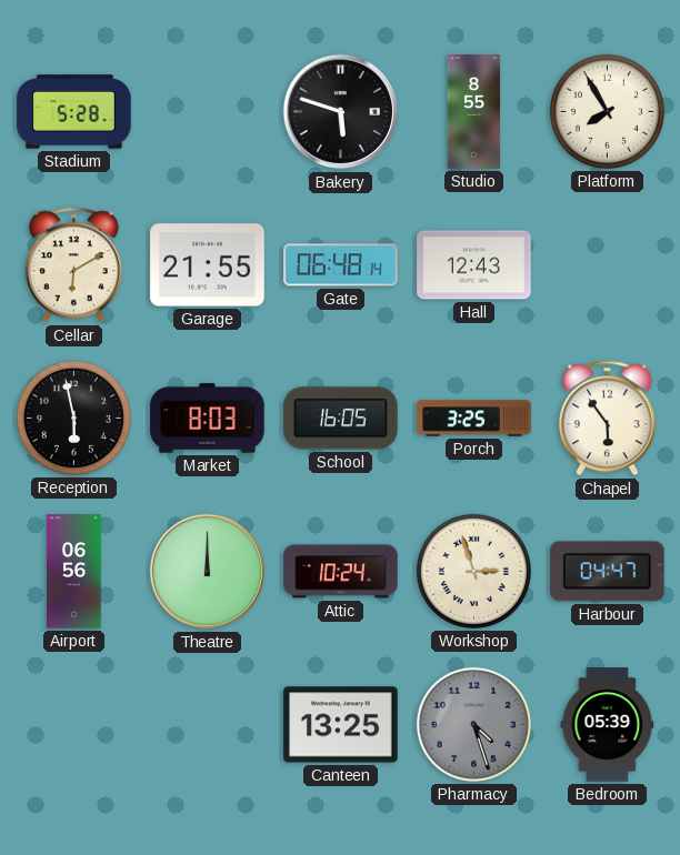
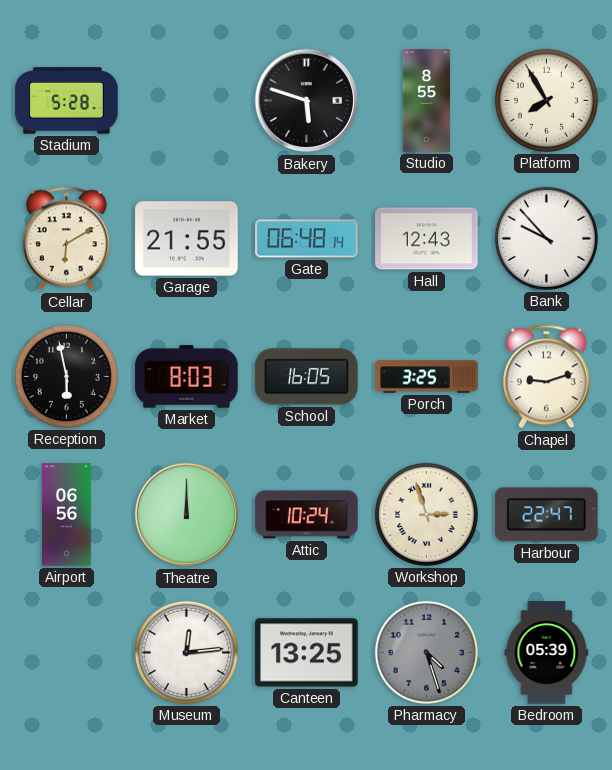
Bank: none -> 9:53 (546, 238)
Chapel: 5:54 -> 9:12 (546, 377)
Harbour: 04:47 -> 22:47 (547, 515)
Museum: none -> 12:14 (186, 652)
